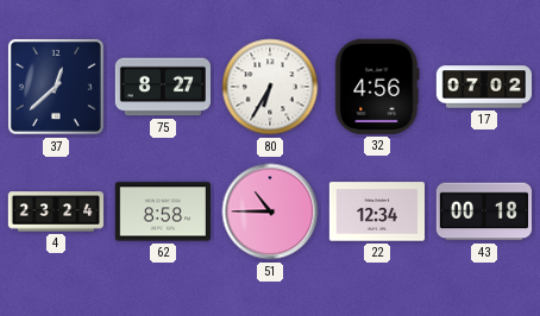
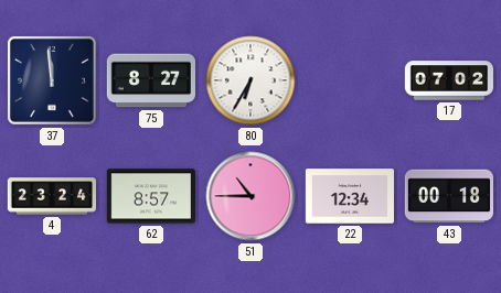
37: 12:38 -> 11:59 (52, 82)
32: 4:56 -> none (377, 87)
62: 8:58 -> 8:57 (150, 196)
